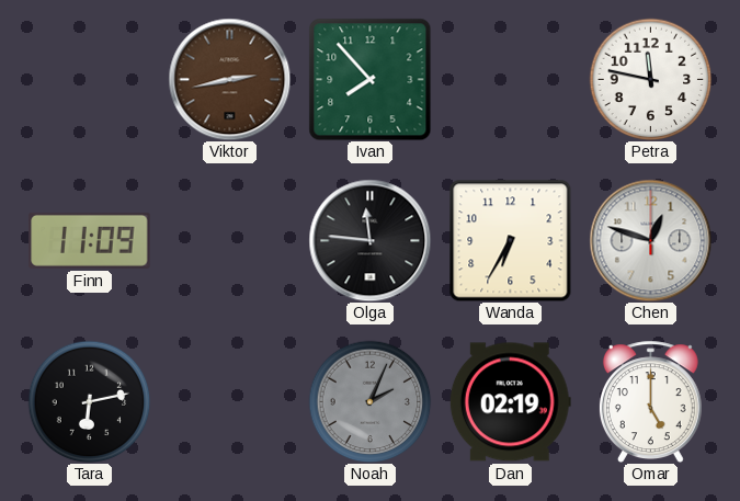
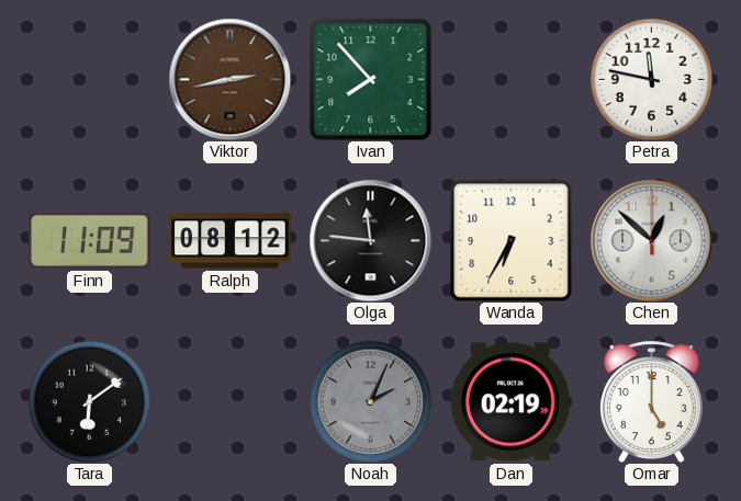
Ralph: none -> 08:12 (231, 241)
Chen: 12:48 -> 12:52 (651, 240)
Tara: 6:13 -> 6:09 (89, 401)
